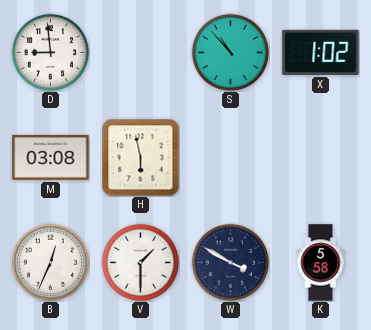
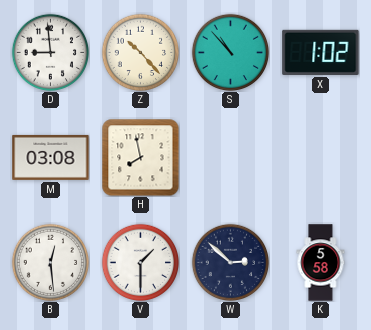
Z: none -> 10:23 (140, 52)
H: 5:58 -> 7:58 (140, 157)
B: 12:34 -> 12:29 (50, 262)
W: 3:50 -> 2:52 (230, 262)
